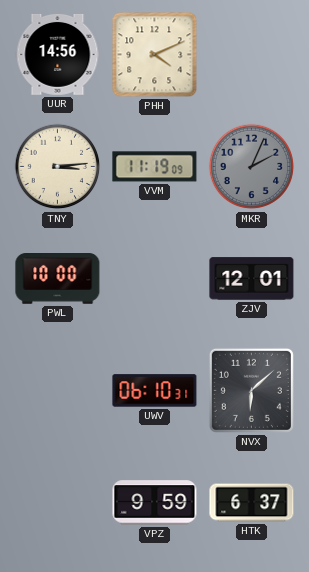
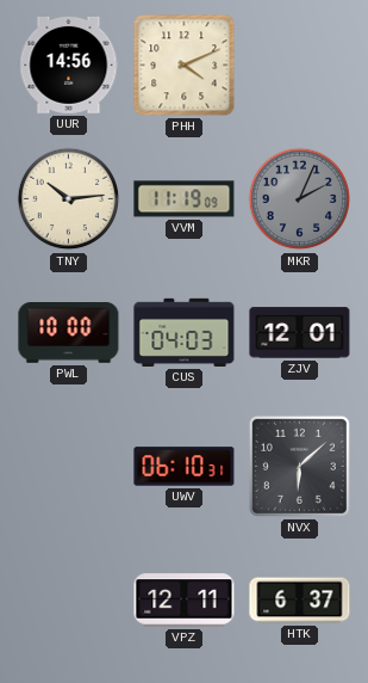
TNY: 3:14 -> 10:14 (69, 199)
CUS: none -> 04:03 (185, 332)
VPZ: 9:59 -> 12:11 (185, 601)
